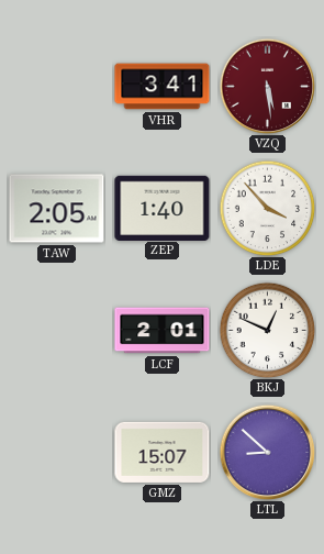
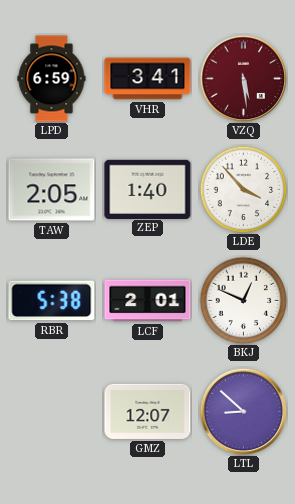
LPD: none -> 6:59 (52, 79)
RBR: none -> 5:38 (52, 301)
GMZ: 15:07 -> 12:07 (148, 411)
